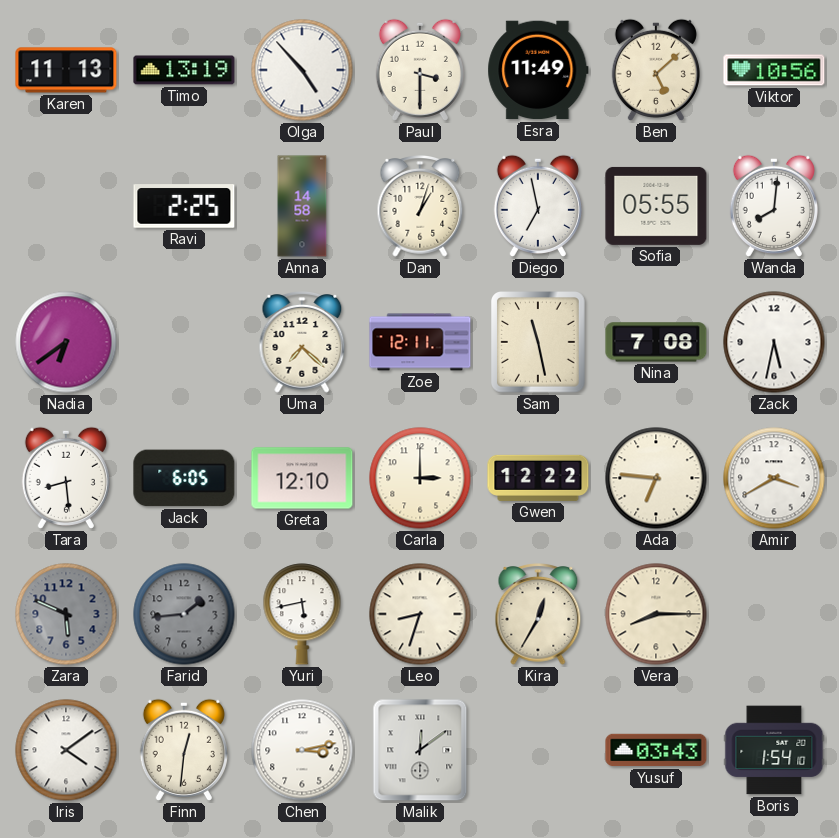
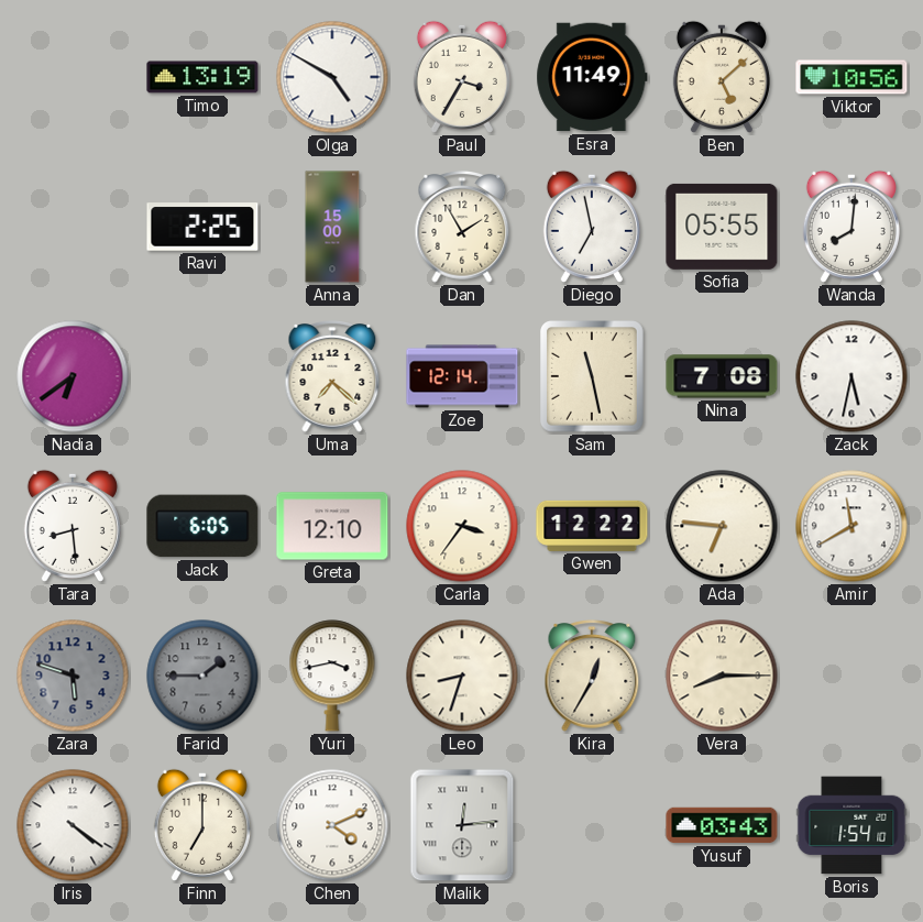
Karen: 11:13 -> none (66, 70)
Olga: 4:53 -> 4:50 (332, 77)
Paul: 3:30 -> 3:35 (462, 77)
Anna: 14:58 -> 15:00 (332, 227)
Dan: 1:03 -> 1:55 (462, 228)
Zoe: 12:11 -> 12:14 (462, 376)
Carla: 3:00 -> 3:36 (462, 526)
Amir: 3:40 -> 11:40 (851, 526)
Zara: 5:49 -> 5:48 (73, 676)
Farid: 1:44 -> 1:45 (202, 676)
Yuri: 5:43 -> 3:43 (332, 676)
Iris: 4:09 -> 4:21 (73, 825)
Finn: 12:31 -> 7:00 (202, 825)
Chen: 3:13 -> 4:11 (332, 825)
Malik: 12:09 -> 12:14 (462, 825)
